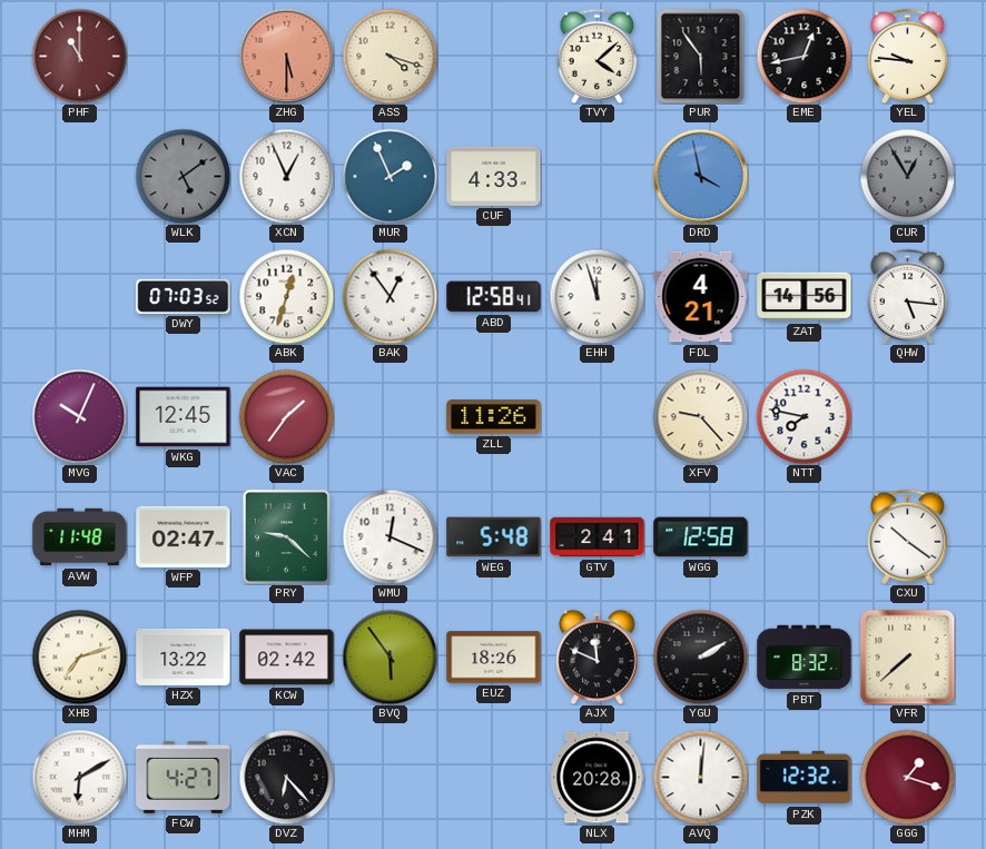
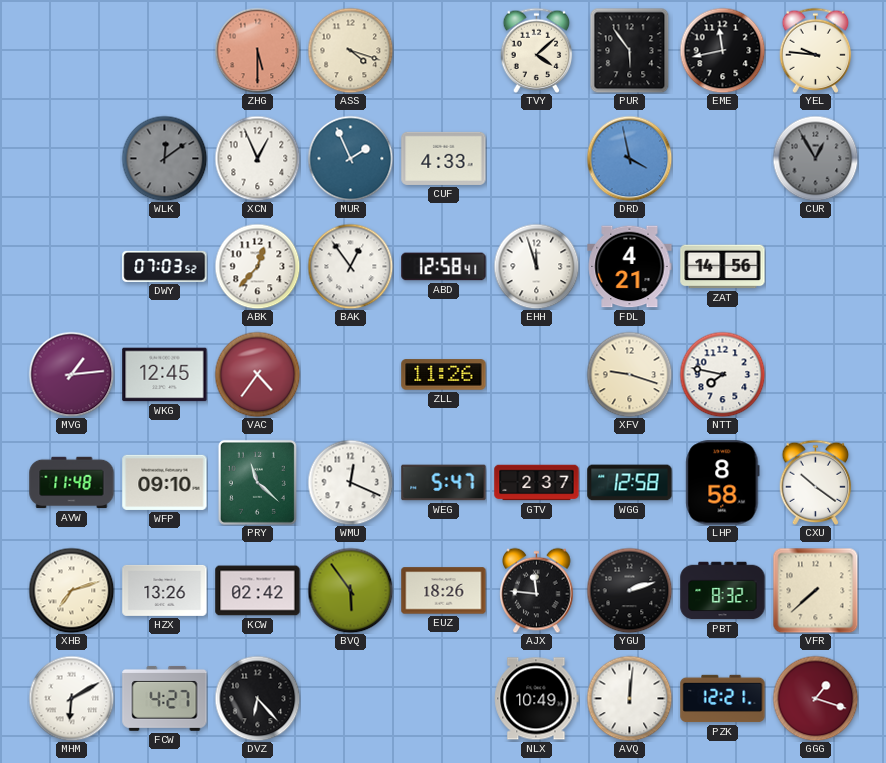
PHF: 11:00 -> none (79, 56)
EME: 12:43 -> 11:43 (722, 50)
WLK: 5:09 -> 12:09 (164, 158)
ABK: 12:33 -> 12:37 (257, 266)
QHW: 5:16 -> none (908, 296)
MVG: 10:04 -> 1:14 (71, 374)
VAC: 1:36 -> 4:36 (257, 374)
XFV: 9:23 -> 9:18 (629, 374)
WFP: 02:47 -> 09:10 (165, 482)
PRY: 9:22 -> 11:22 (257, 482)
WEG: 5:48 -> 5:47 (444, 483)
GTV: 2:41 -> 2:37 (537, 483)
LHP: none -> 8:58 (723, 483)
HZX: 13:22 -> 13:26 (165, 590)
AJX: 11:49 -> 11:46 (537, 590)
YGU: 2:10 -> 2:12 (629, 590)
NLX: 20:28 -> 10:49 (537, 699)
PZK: 12:32 -> 12:21 (723, 699)
